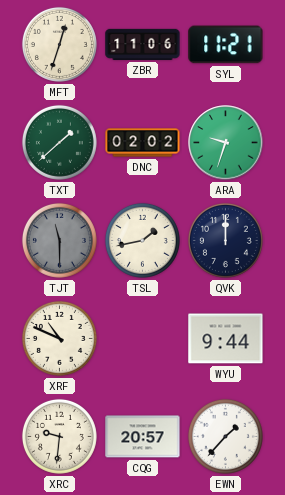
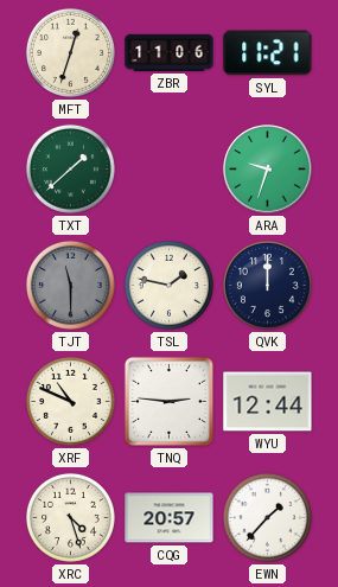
DNC: 02:02 -> none (143, 143)
TSL: 1:43 -> 1:47 (168, 285)
TNQ: none -> 2:46 (168, 401)
WYU: 9:44 -> 12:44 (268, 402)
XRC: 9:31 -> 4:27 (70, 517)
